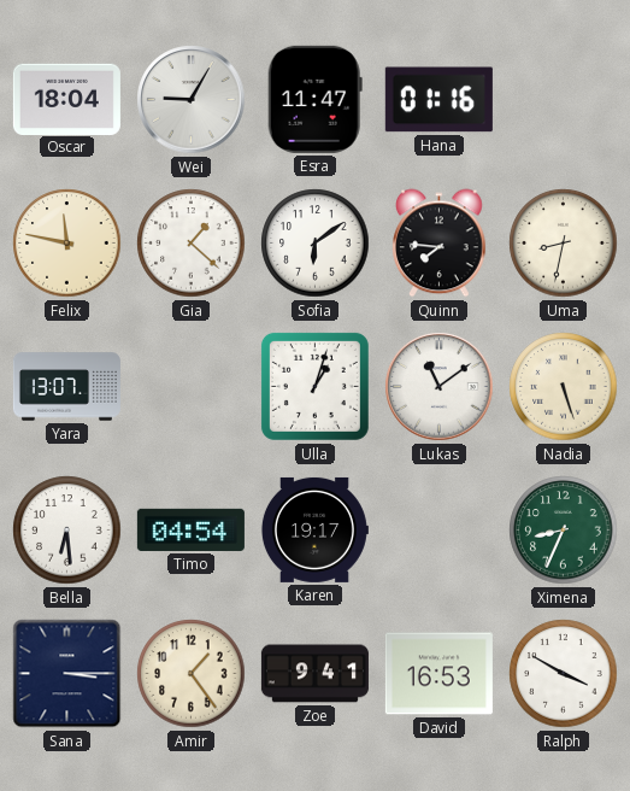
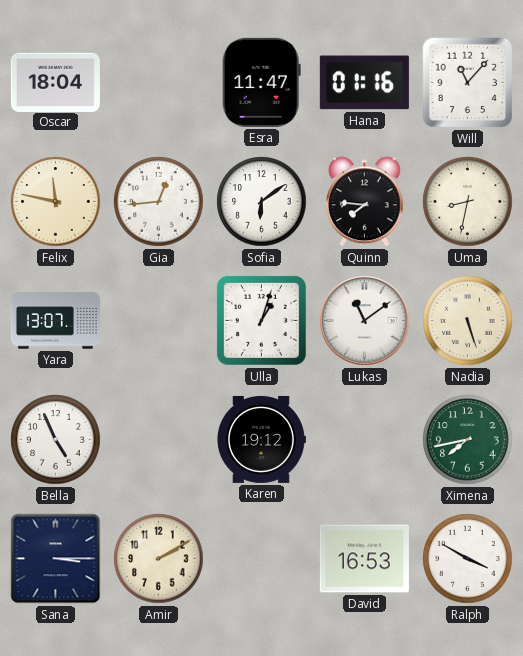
Wei: 9:05 -> none (192, 100)
Will: none -> 11:07 (468, 83)
Gia: 1:22 -> 12:44 (159, 202)
Bella: 6:29 -> 4:56 (56, 440)
Timo: 04:54 -> none (190, 529)
Karen: 19:17 -> 19:12 (261, 439)
Ximena: 8:34 -> 7:43 (468, 440)
Amir: 1:24 -> 2:10 (159, 559)
Zoe: 9:41 -> none (314, 674)
